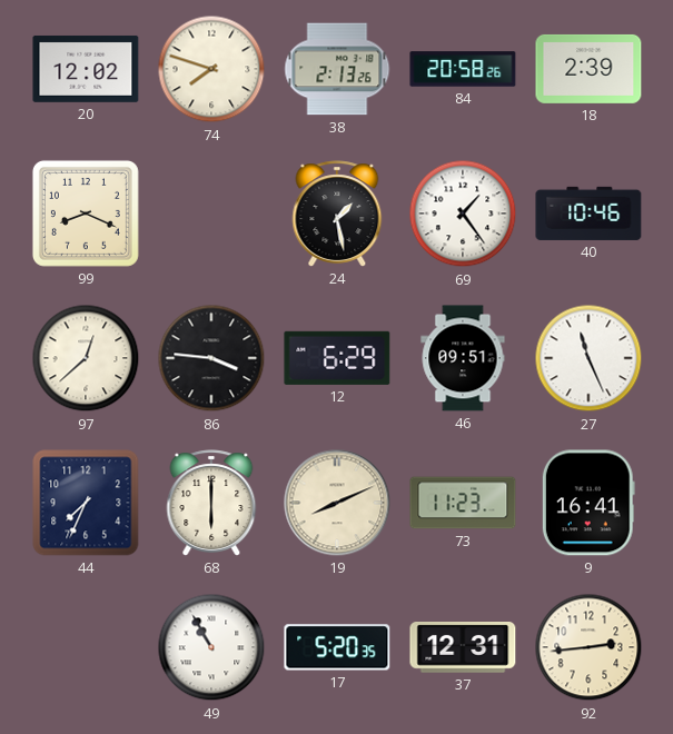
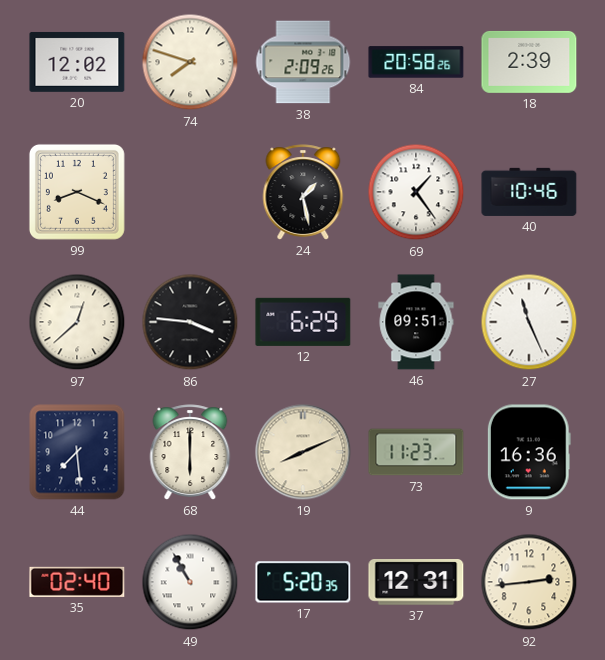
38: 2:13 -> 2:09 (303, 62)
44: 7:34 -> 7:29 (77, 452)
9: 16:41 -> 16:36 (529, 452)
35: none -> 02:40 (77, 582)
